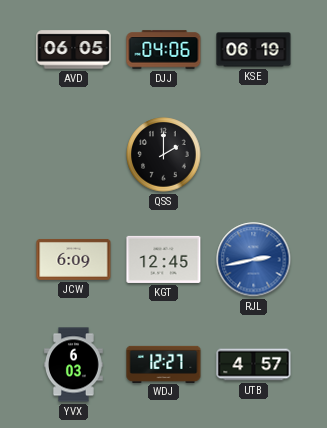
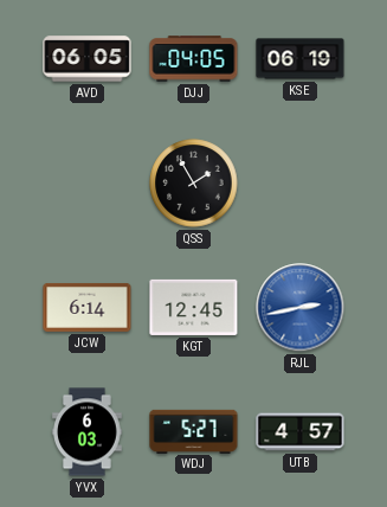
DJJ: 04:06 -> 04:05 (194, 59)
QSS: 2:00 -> 1:55 (194, 184)
JCW: 6:09 -> 6:14 (88, 307)
WDJ: 12:27 -> 5:27 (194, 431)
